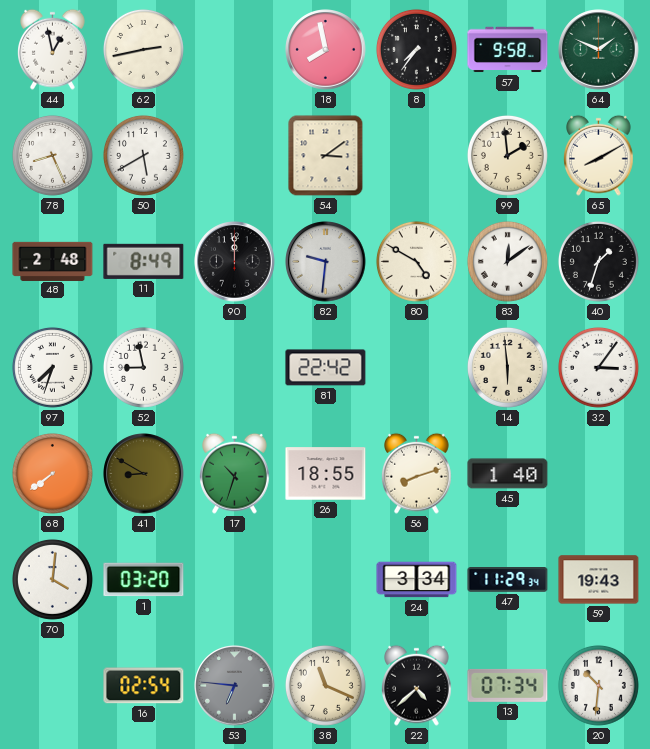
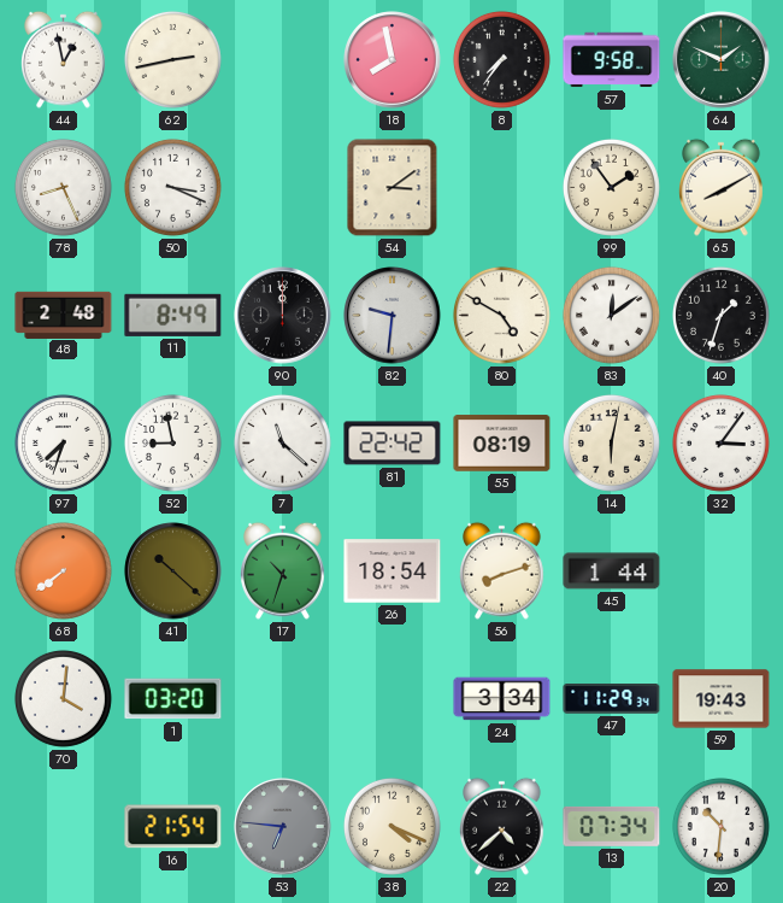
50: 5:40 -> 3:19 (172, 187)
99: 1:59 -> 1:54 (611, 187)
7: none -> 11:22 (282, 442)
55: none -> 08:19 (502, 444)
14: 5:59 -> 6:02 (611, 442)
41: 8:50 -> 10:22 (173, 571)
26: 18:55 -> 18:54 (393, 571)
45: 1:40 -> 1:44 (612, 571)
16: 02:54 -> 21:54 (173, 827)
38: 11:19 -> 4:19 (391, 826)
